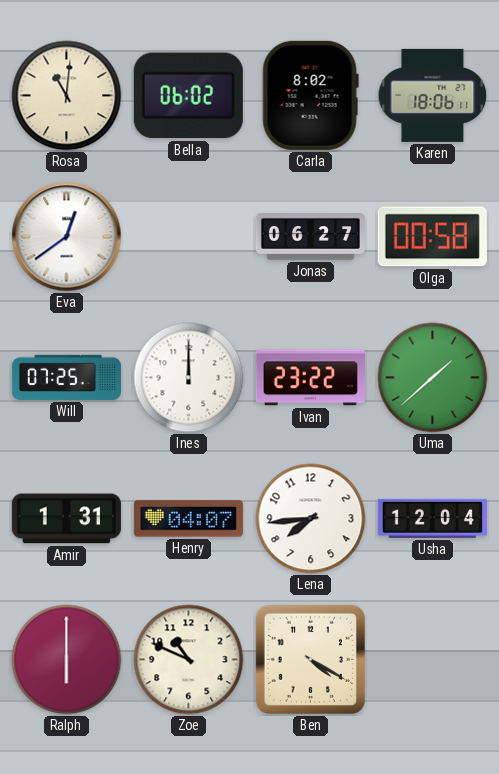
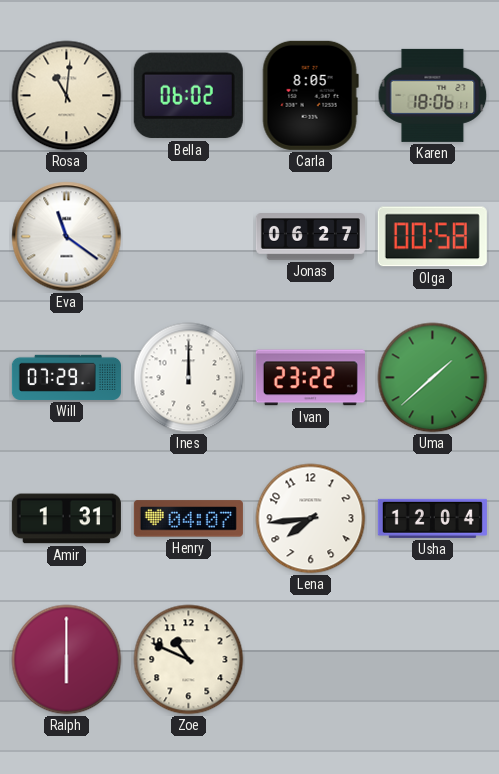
Carla: 8:02 -> 8:05 (310, 95)
Eva: 12:39 -> 11:21 (67, 237)
Will: 07:25 -> 07:29 (66, 377)
Ben: 4:20 -> none (310, 659)
